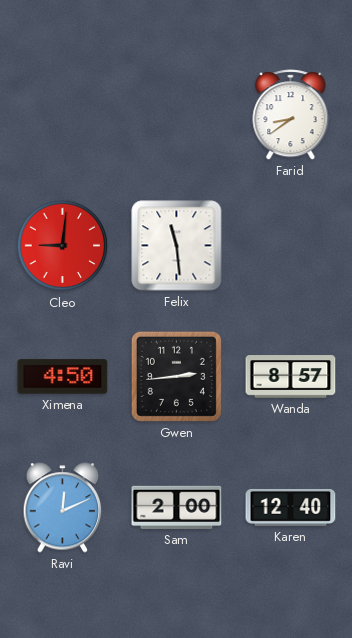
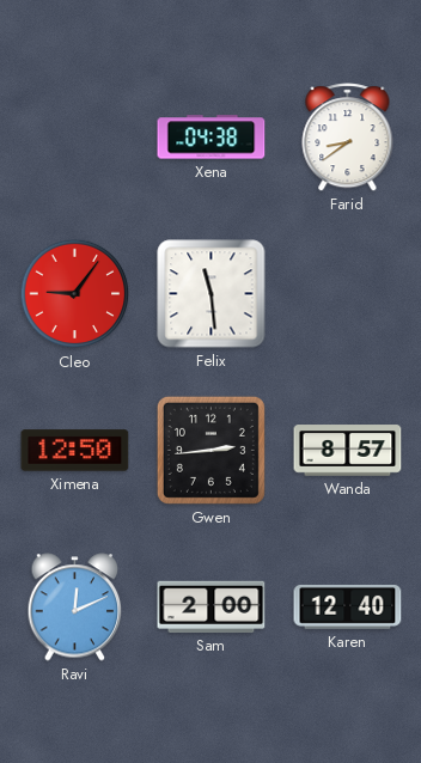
Xena: none -> 04:38 (212, 138)
Cleo: 9:01 -> 9:06 (75, 294)
Ximena: 4:50 -> 12:50 (75, 451)
